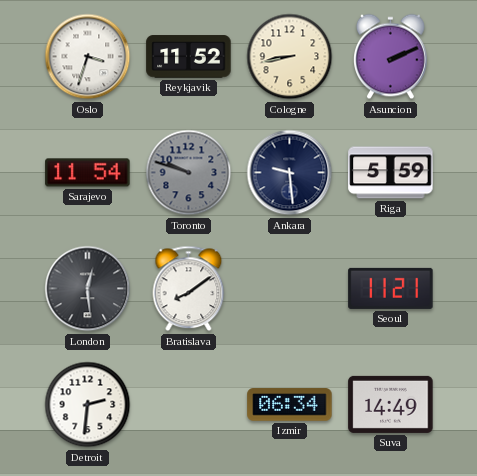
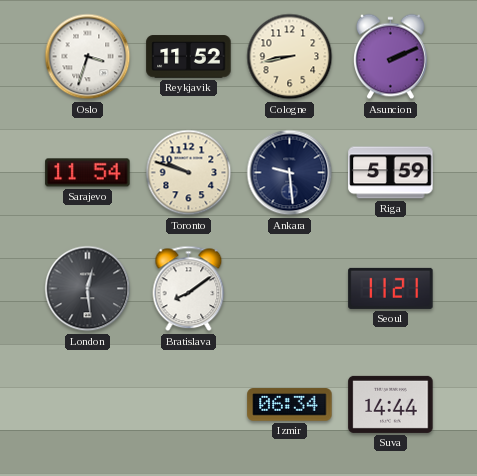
Toronto dial: grey -> cream (189, 173)
Detroit: 2:31 -> none (88, 405)
Suva: 14:49 -> 14:44 (391, 404)
